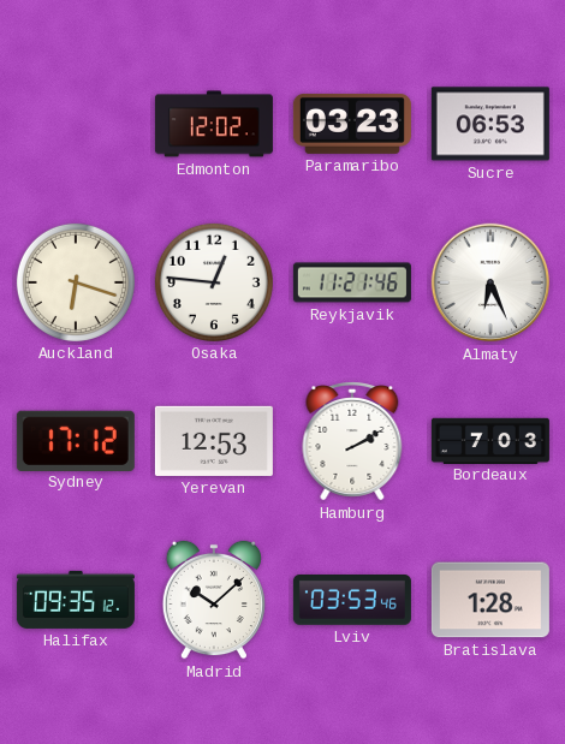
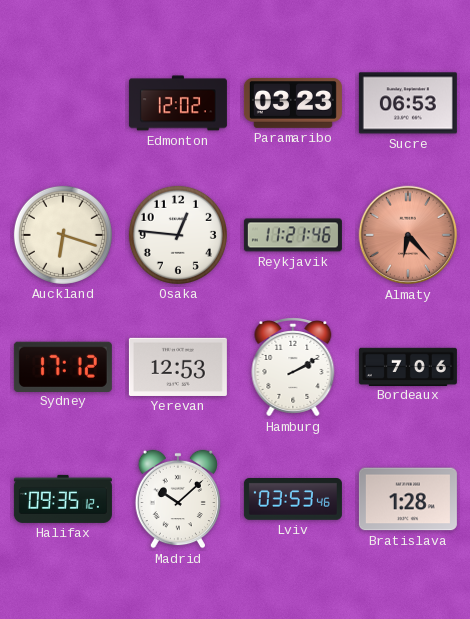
Almaty: 6:26 -> 6:23 (408, 235)
Almaty dial: white -> salmon (408, 235)
Bordeaux: 7:03 -> 7:06 (408, 366)
